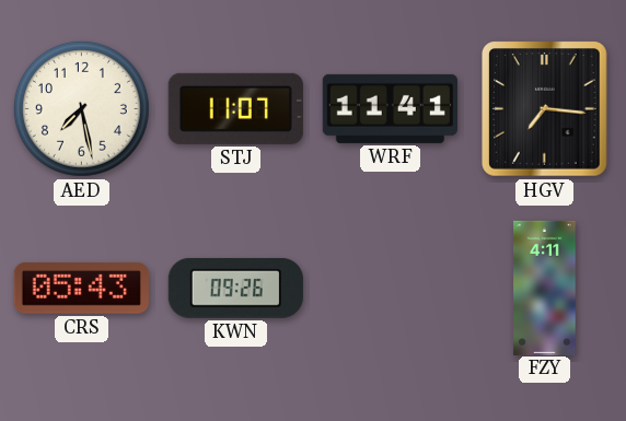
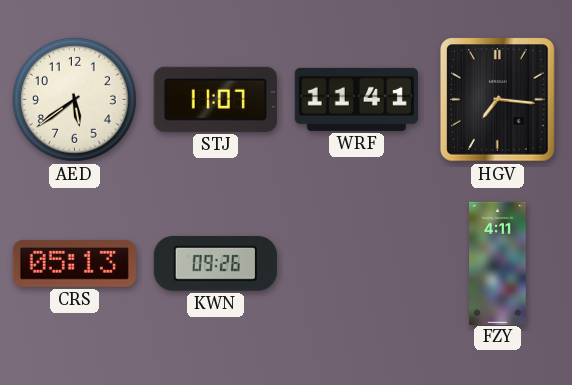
AED: 7:28 -> 5:39 (74, 99)
CRS: 05:43 -> 05:13 (74, 263)
